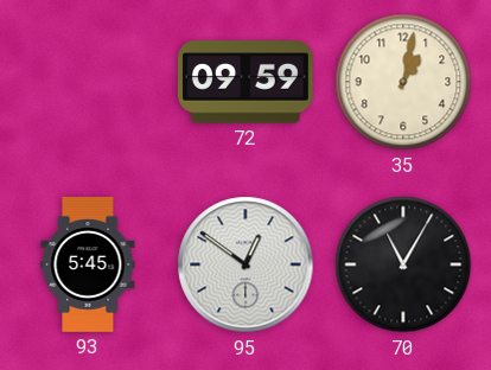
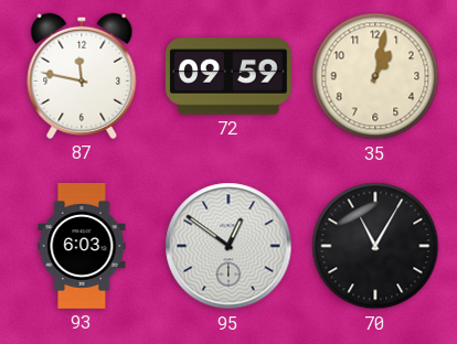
87: none -> 11:47 (82, 76)
93: 5:45 -> 6:03 (82, 246)
